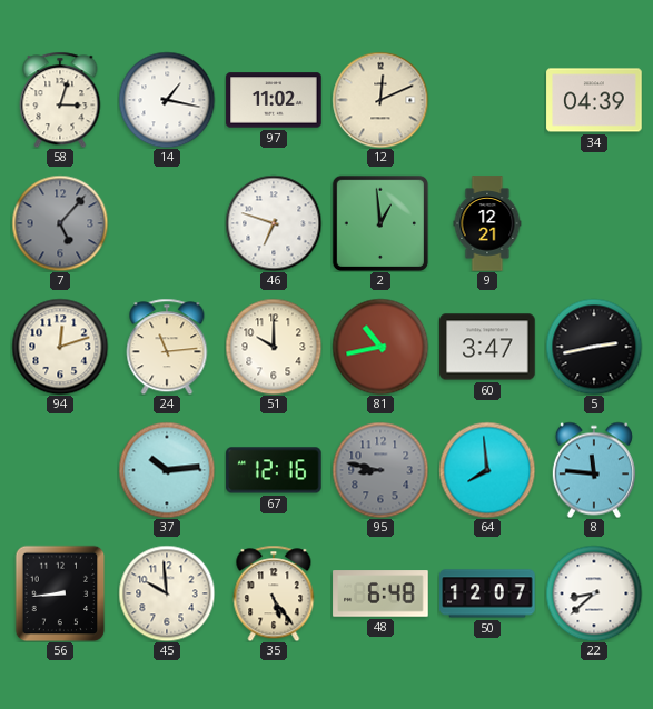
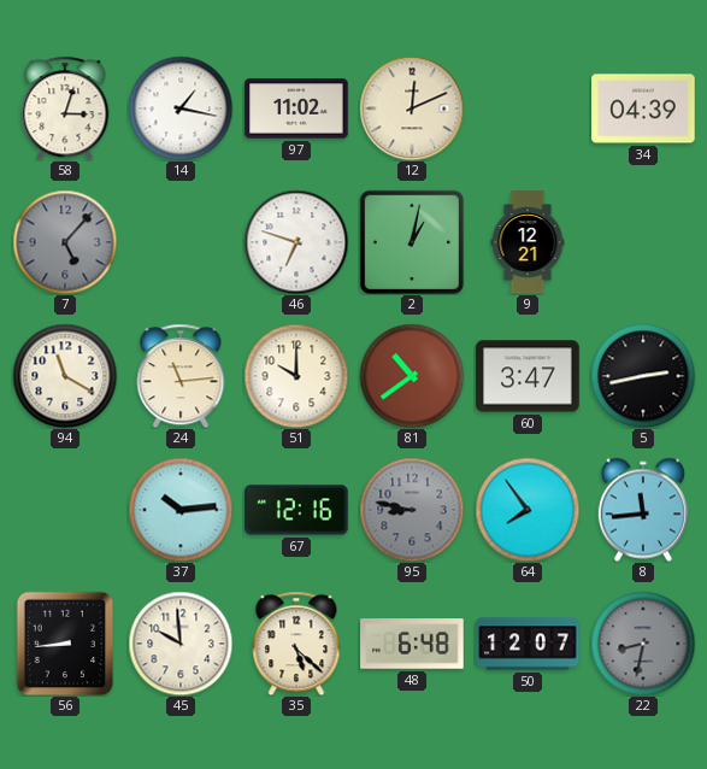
2: 12:59 -> 1:02 (412, 242)
94: 12:12 -> 11:20 (65, 376)
81: 10:43 -> 10:39 (412, 376)
64: 7:59 -> 7:54 (528, 510)
8: 11:46 -> 11:44 (643, 510)
35: 5:24 -> 5:22 (296, 644)
22: 8:38 -> 8:32 (643, 644)
22 dial: white -> grey (643, 644)
